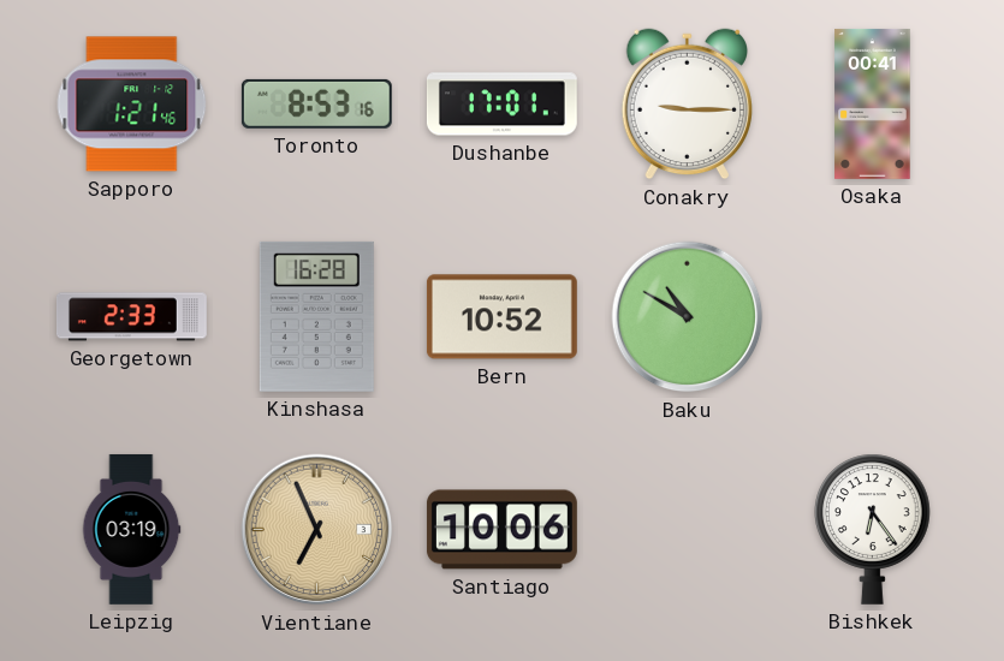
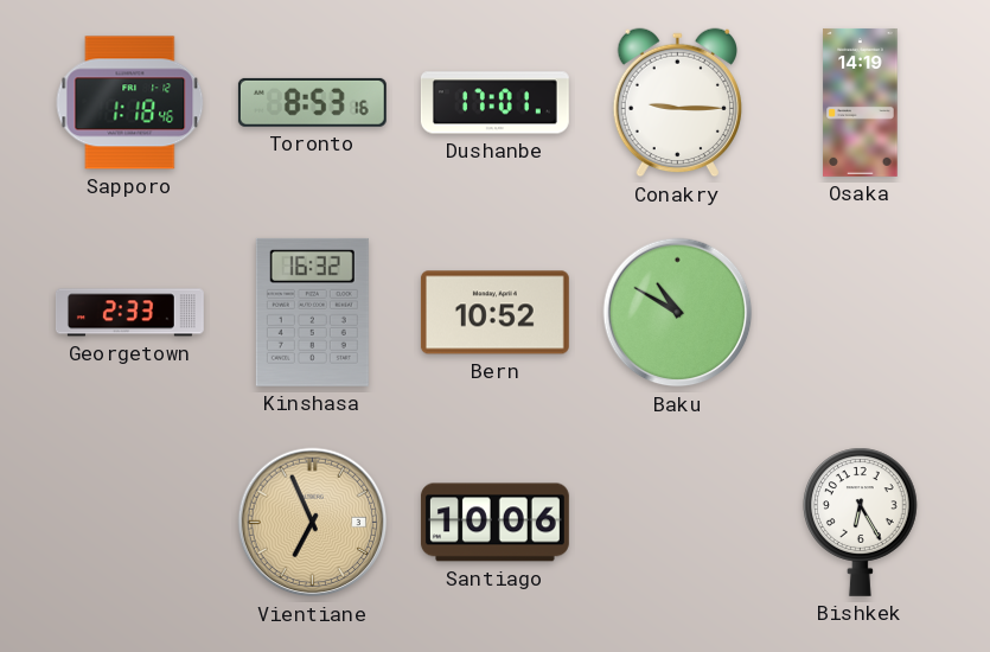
Sapporo: 1:21 -> 1:18 (130, 103)
Osaka: 00:41 -> 14:19 (861, 102)
Kinshasa: 16:28 -> 16:32 (312, 312)
Leipzig: 03:19 -> none (131, 529)
Bishkek: 6:24 -> 6:25 (861, 522)
